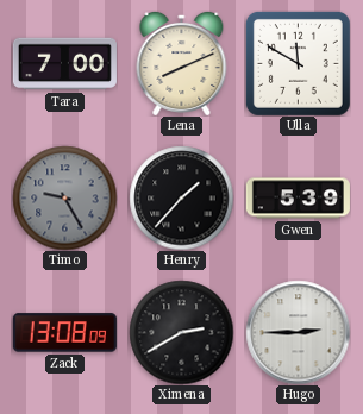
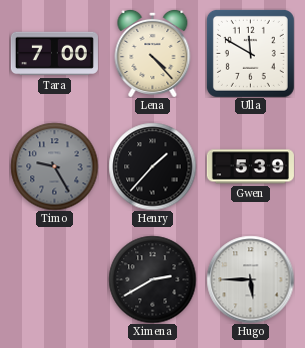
Lena: 8:11 -> 4:23 (153, 53)
Zack: 13:08 -> none (64, 333)
Hugo: 2:45 -> 5:45 (250, 279)
